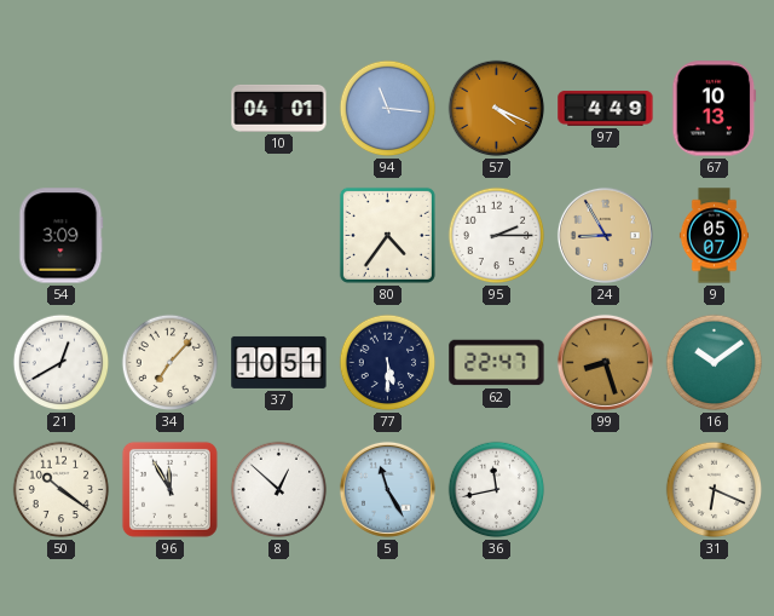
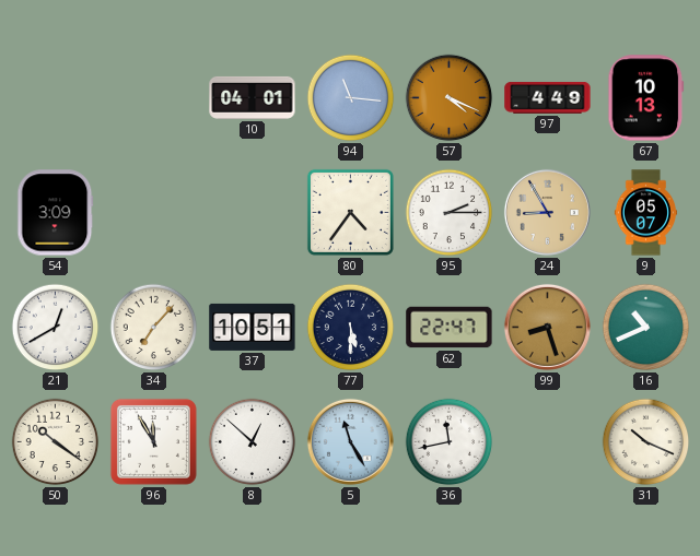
16: 10:09 -> 10:41 (646, 328)
31: 6:19 -> 10:19 (646, 442)
